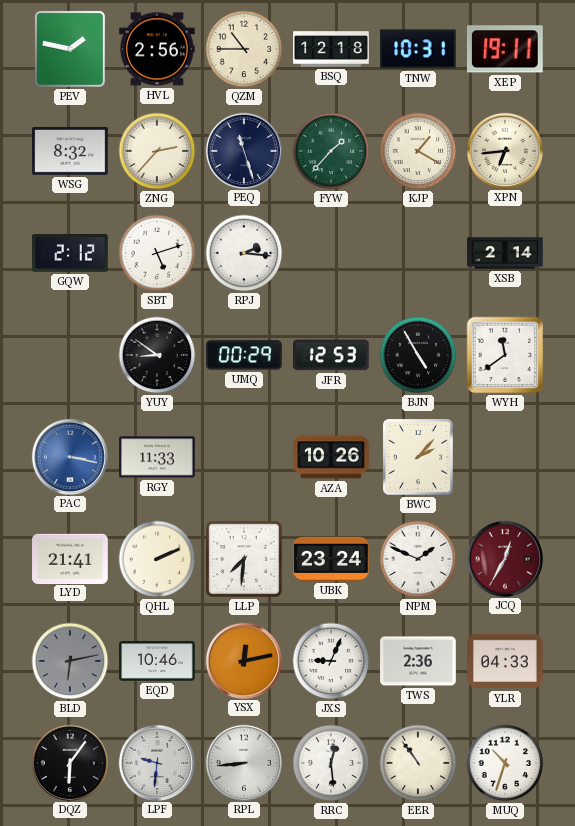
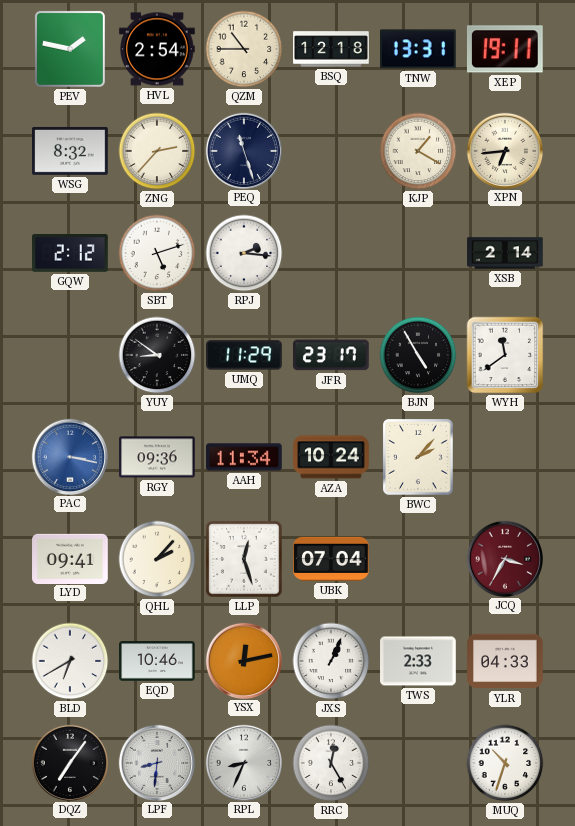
HVL: 2:56 -> 2:54 (157, 49)
TNW: 10:31 -> 13:31 (419, 49)
FYW: 1:37 -> none (331, 151)
UMQ: 00:29 -> 11:29 (244, 355)
JFR: 12:53 -> 23:17 (332, 355)
RGY: 11:33 -> 09:36 (157, 457)
AAH: none -> 11:34 (245, 457)
AZA: 10:26 -> 10:24 (331, 457)
LYD: 21:41 -> 09:41 (70, 558)
QHL: 2:11 -> 2:07 (157, 559)
LLP: 7:31 -> 12:27 (244, 559)
UBK: 23:24 -> 07:04 (331, 559)
NPM: 1:49 -> none (418, 559)
JCQ: 12:35 -> 3:35 (504, 558)
BLD: 6:13 -> 6:40 (70, 661)
BLD dial: grey -> white (70, 661)
JXS: 9:04 -> 1:04 (331, 661)
TWS: 2:36 -> 2:33 (418, 661)
DQZ: 6:06 -> 7:06 (69, 762)
LPF: 9:31 -> 8:31 (156, 762)
RPL: 8:44 -> 8:34 (243, 762)
RRC: 12:29 -> 12:25 (331, 763)
EER: 10:54 -> none (418, 763)
